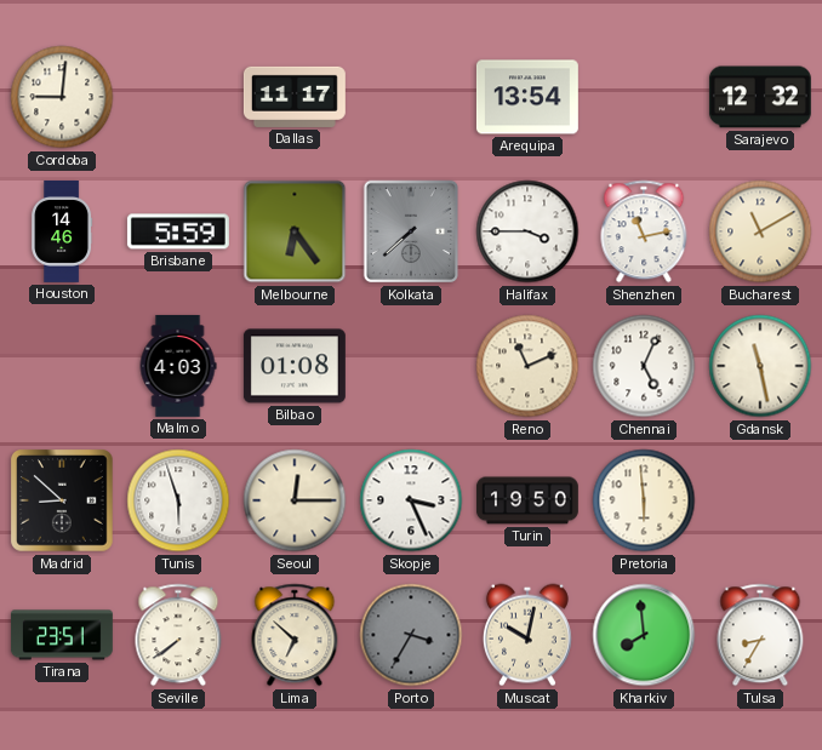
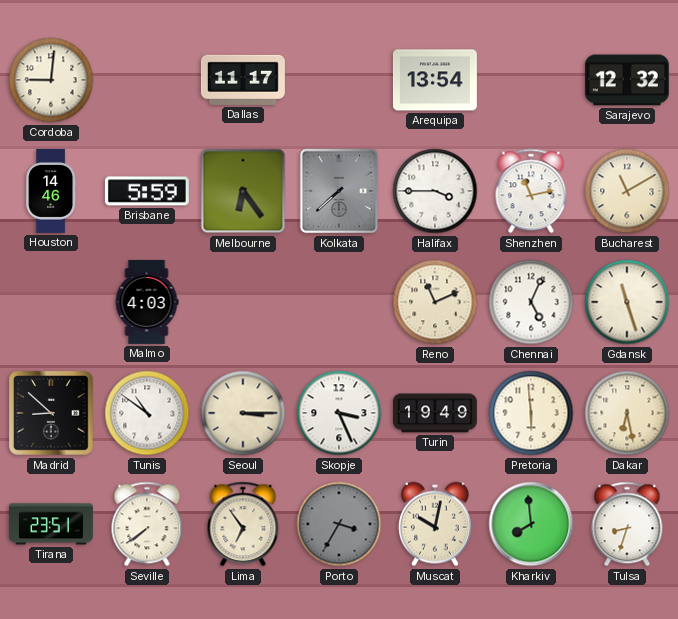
Bilbao: 01:08 -> none (295, 366)
Gdansk: 11:28 -> 11:27 (627, 302)
Tunis: 5:57 -> 10:51 (147, 413)
Seoul: 12:15 -> 3:15 (243, 413)
Turin: 19:50 -> 19:49 (435, 413)
Dakar: none -> 6:28 (627, 413)
Lima: 6:52 -> 6:54 (243, 524)
Tulsa: 8:35 -> 8:33 (627, 524)
